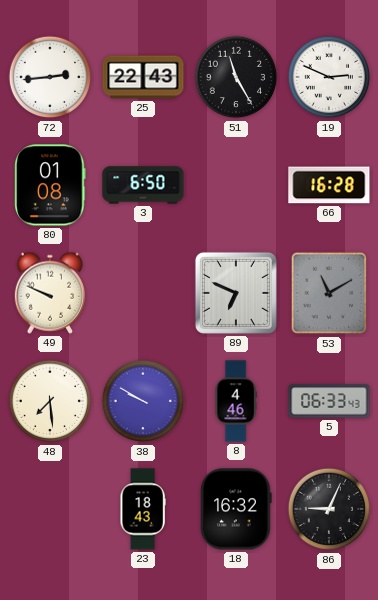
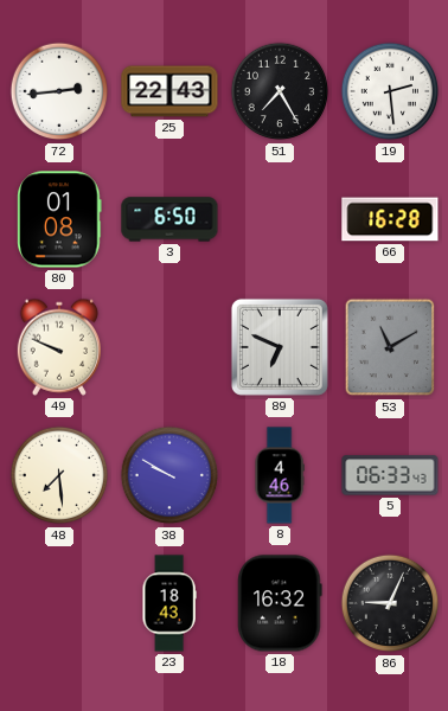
51: 11:25 -> 7:25 (280, 91)
19: 2:49 -> 2:29 (390, 91)
